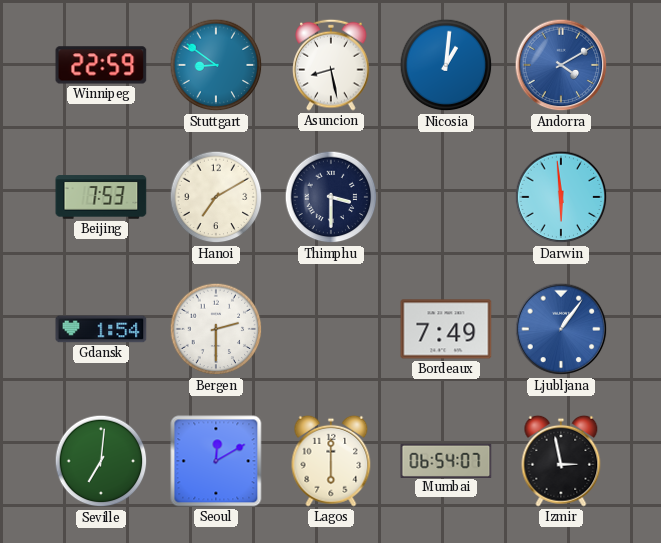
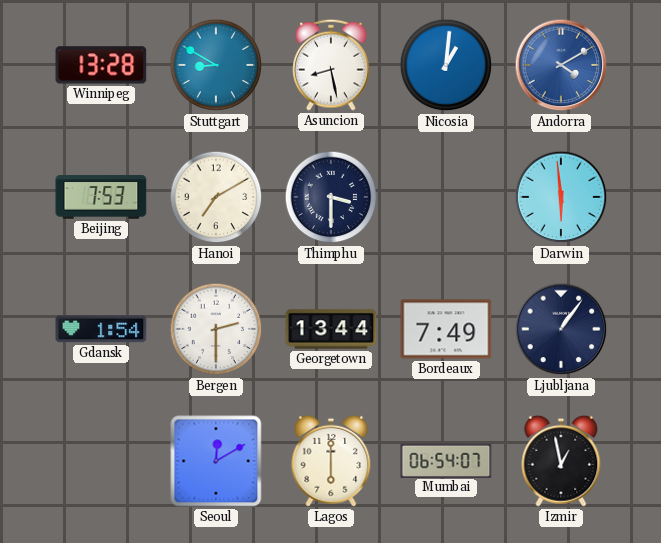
Winnipeg: 22:59 -> 13:28 (101, 65)
Stuttgart: 8:51 -> 8:50 (216, 65)
Georgetown: none -> 13:44 (331, 329)
Ljubljana dial: blue -> navy (561, 329)
Seville: 7:01 -> none (101, 461)
Izmir: 2:58 -> 12:58 (561, 461)
